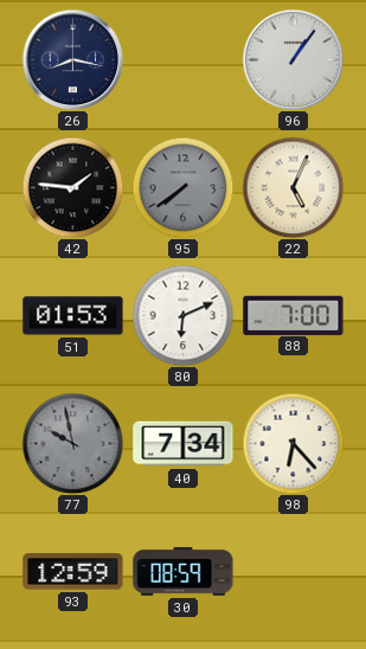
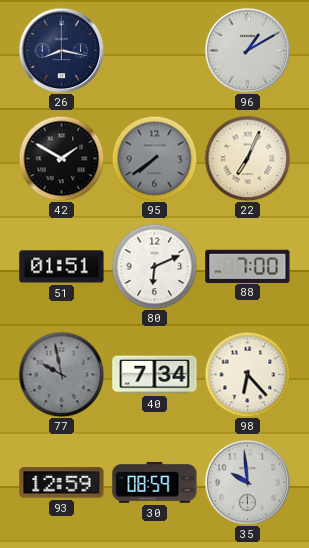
96: 1:06 -> 1:10 (247, 50)
42: 1:46 -> 1:50 (61, 158)
22: 5:04 -> 7:04 (247, 158)
51: 01:53 -> 01:51 (62, 267)
35: none -> 9:59 (247, 482)
